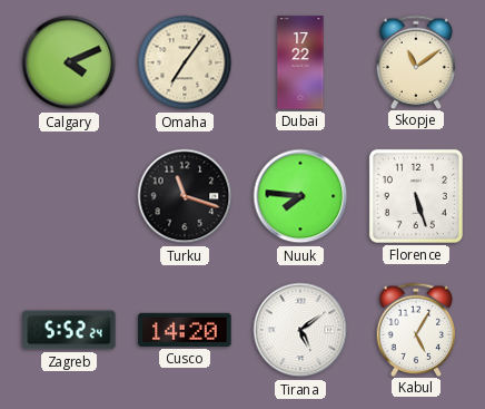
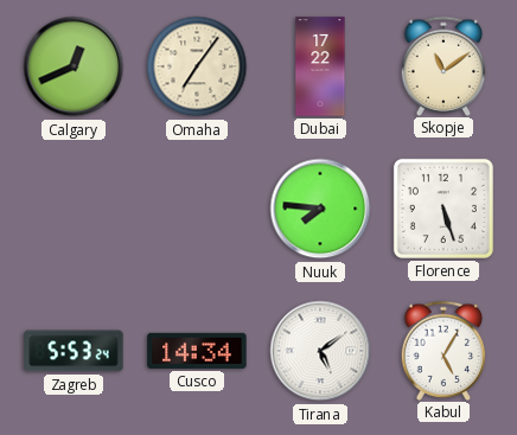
Calgary: 4:11 -> 12:41 (74, 66)
Turku: 11:18 -> none (185, 196)
Zagreb: 5:52 -> 5:53 (74, 351)
Cusco: 14:20 -> 14:34 (197, 351)
